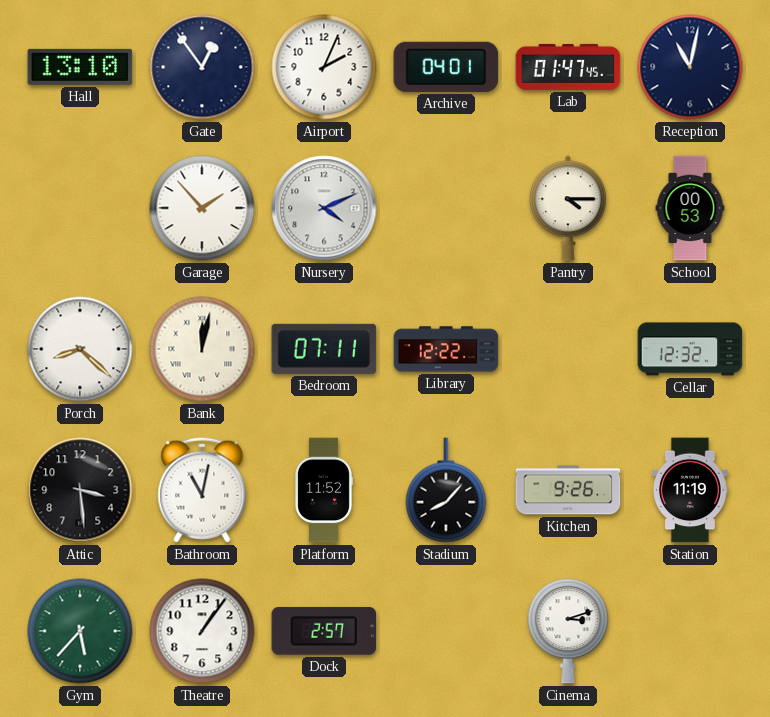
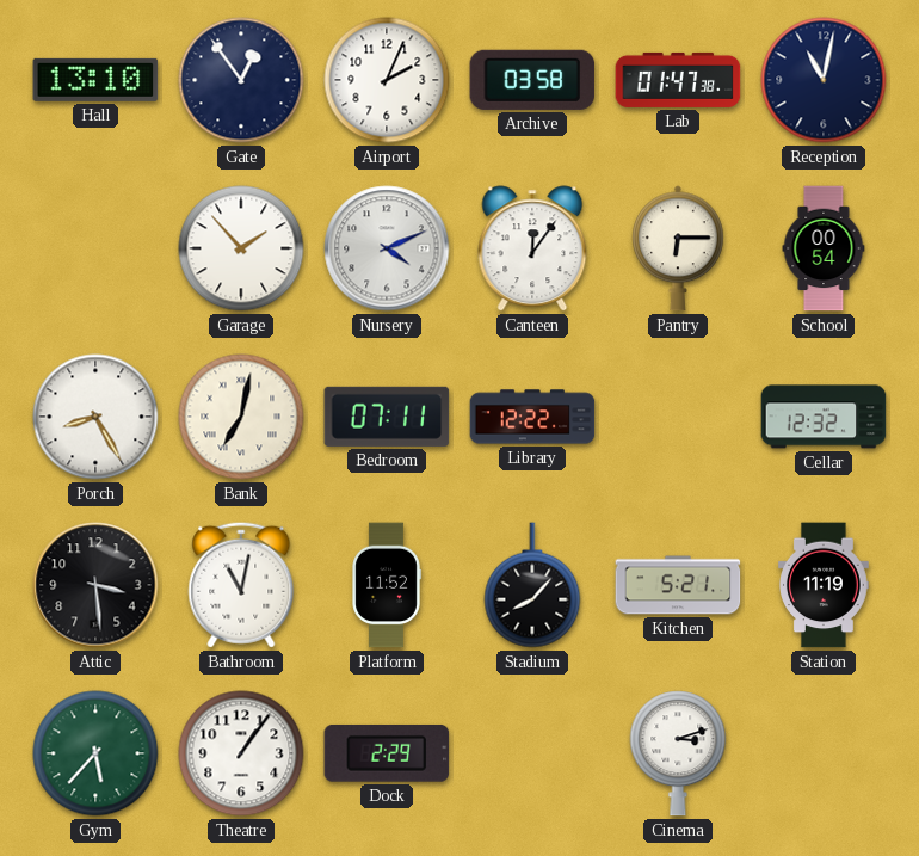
Archive: 04:01 -> 03:58 (532, 80)
Lab: 01:47:45 -> 01:47:38 (678, 80)
Canteen: none -> 12:06 (532, 248)
Pantry: 4:15 -> 6:15 (679, 248)
School: 00:53 -> 00:54 (824, 248)
Porch: 8:22 -> 8:25 (95, 417)
Bank: 12:02 -> 7:02 (241, 417)
Kitchen: 9:26 -> 5:21 (678, 585)
Dock: 2:57 -> 2:29 (387, 753)
